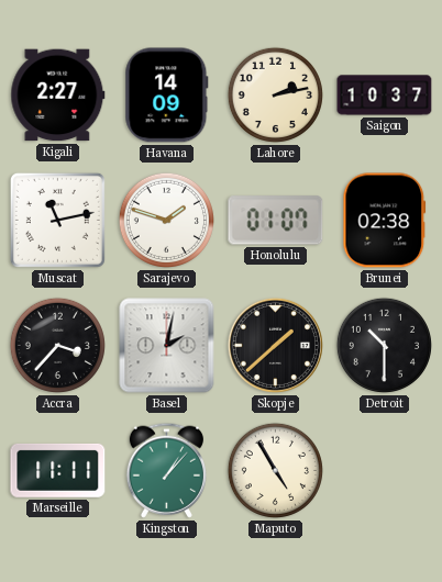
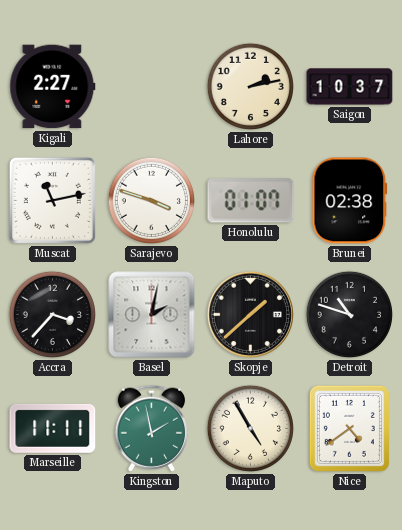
Havana: 14:09 -> none (167, 96)
Sarajevo: 1:48 -> 3:48 (151, 200)
Detroit: 10:30 -> 10:48 (349, 314)
Kingston: 1:07 -> 1:58 (151, 428)
Nice: none -> 4:39 (349, 428)
